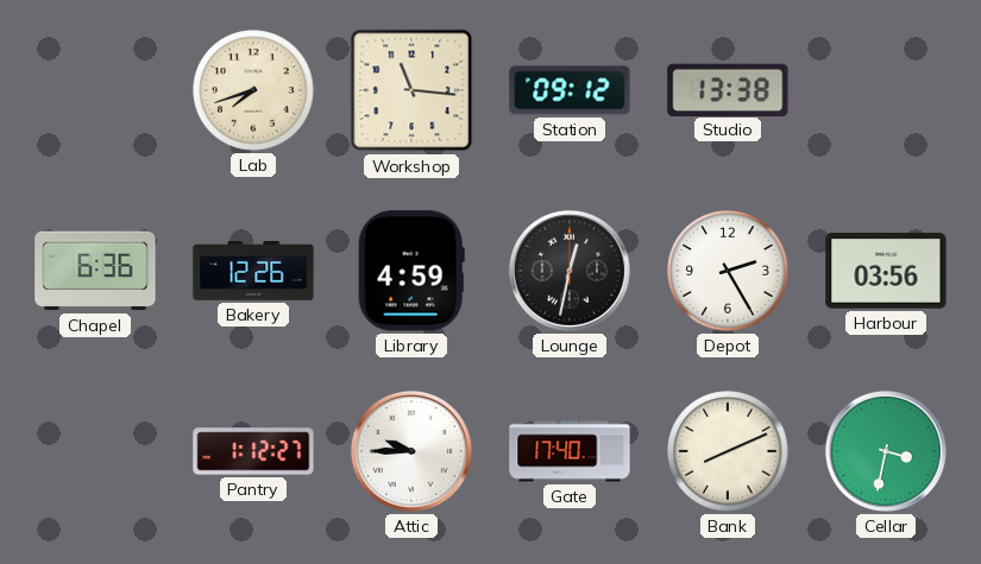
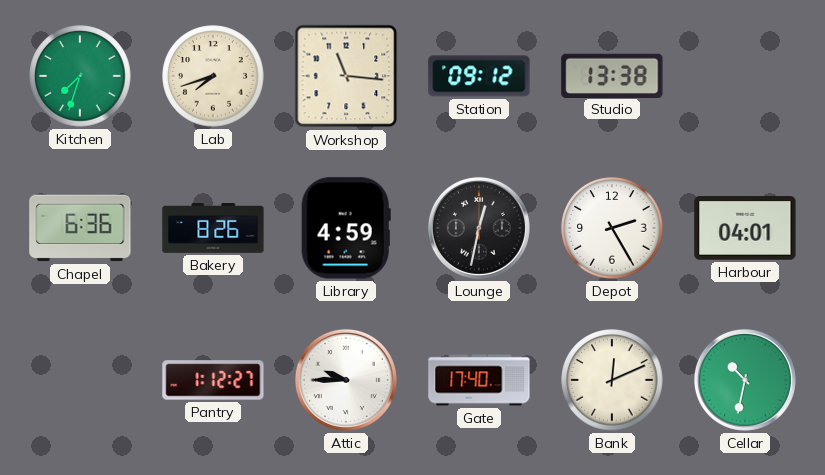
Kitchen: none -> 7:33 (80, 76)
Bakery: 12:26 -> 8:26 (213, 229)
Harbour: 03:56 -> 04:01 (745, 228)
Bank: 8:11 -> 12:11 (612, 380)
Cellar: 3:32 -> 10:32 (745, 380)
